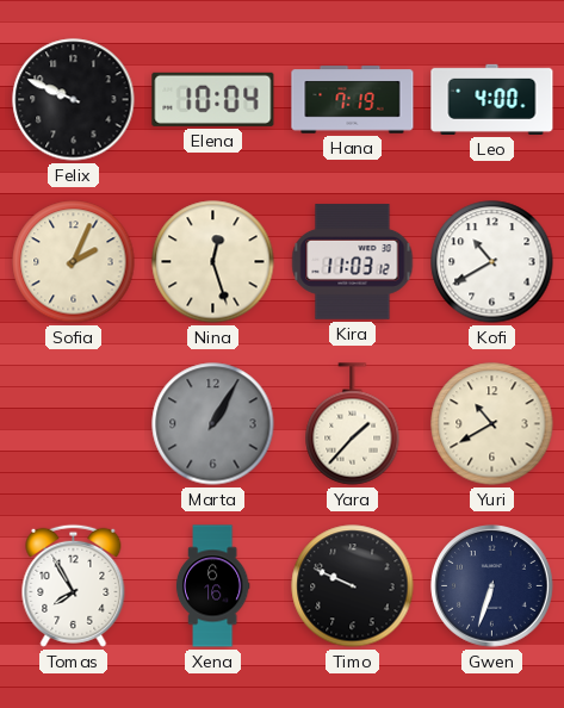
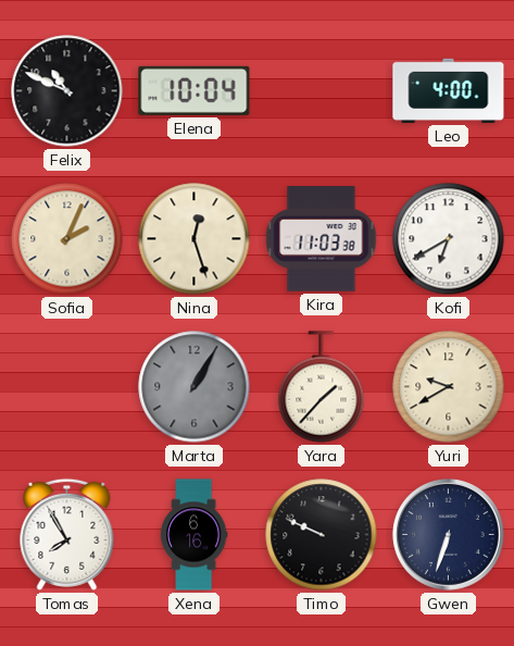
Felix: 9:49 -> 10:49 (67, 91)
Hana: 7:19 -> none (353, 100)
Kira: 11:03:12 -> 11:03:38 (322, 239)
Kofi: 10:40 -> 6:40 (449, 239)
Yuri: 10:40 -> 9:40 (449, 387)
